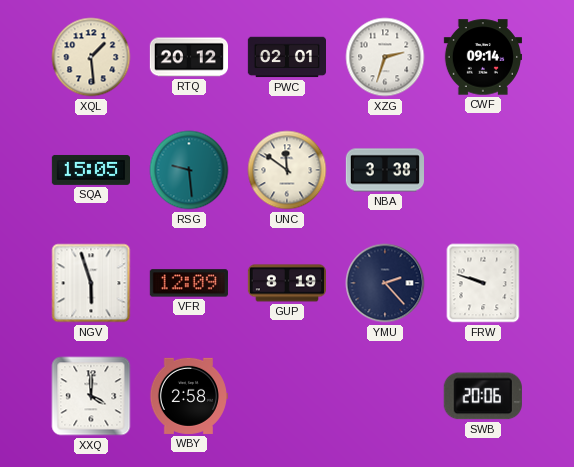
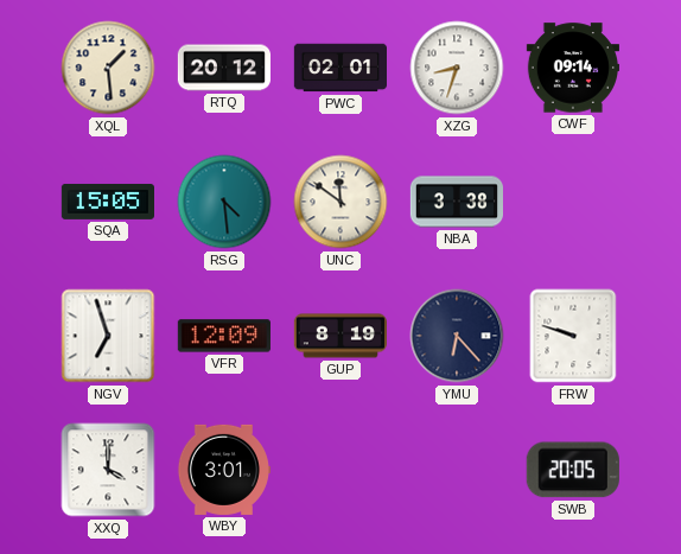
XZG: 2:33 -> 8:33 (457, 68)
RSG: 9:29 -> 4:29 (224, 202)
NGV: 5:57 -> 6:57 (108, 336)
YMU: 2:23 -> 6:23 (457, 336)
WBY: 2:58 -> 3:01 (223, 470)
SWB: 20:06 -> 20:05 (573, 470)
